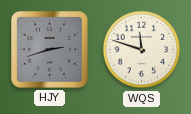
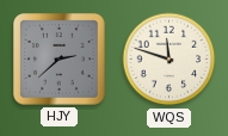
HJY: 2:42 -> 2:38 (60, 60)
